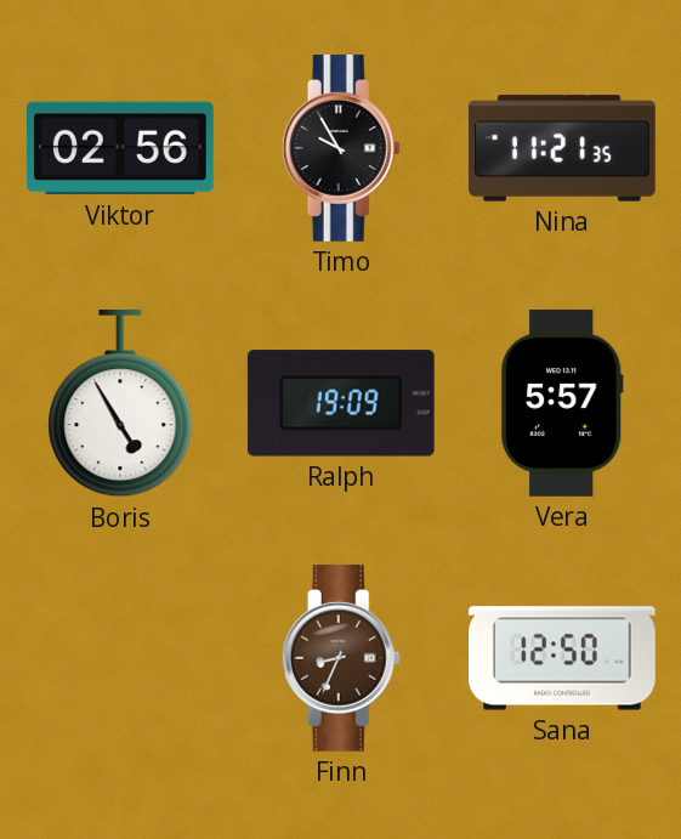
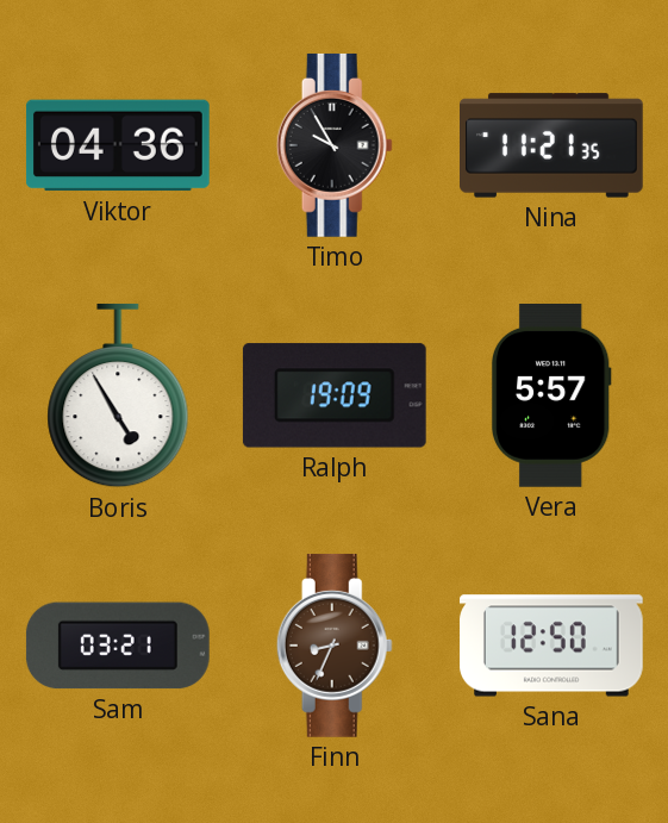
Viktor: 02:56 -> 04:36 (118, 145)
Sam: none -> 03:21 (118, 646)
